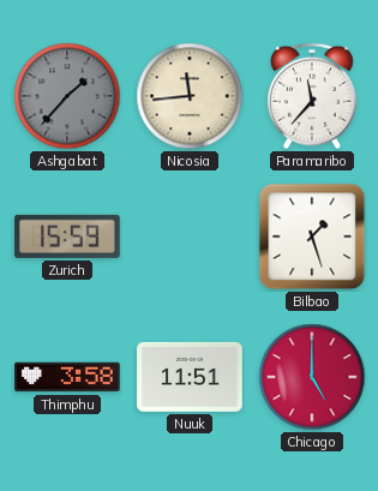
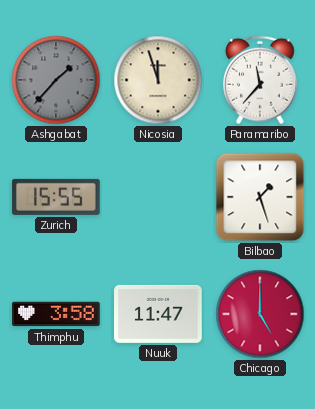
Nicosia: 11:44 -> 11:57 (158, 80)
Zurich: 15:59 -> 15:55 (56, 197)
Nuuk: 11:51 -> 11:47 (158, 314)
